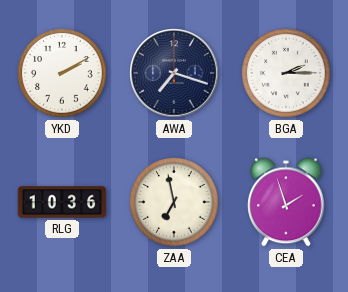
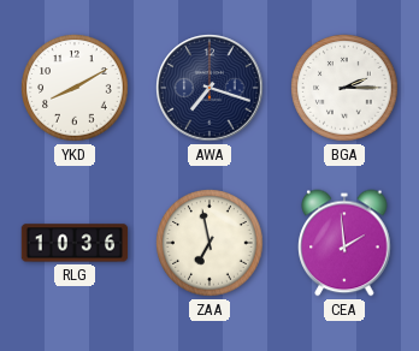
YKD: 2:10 -> 8:10 (75, 88)
CEA: 1:57 -> 1:59 (344, 243)
